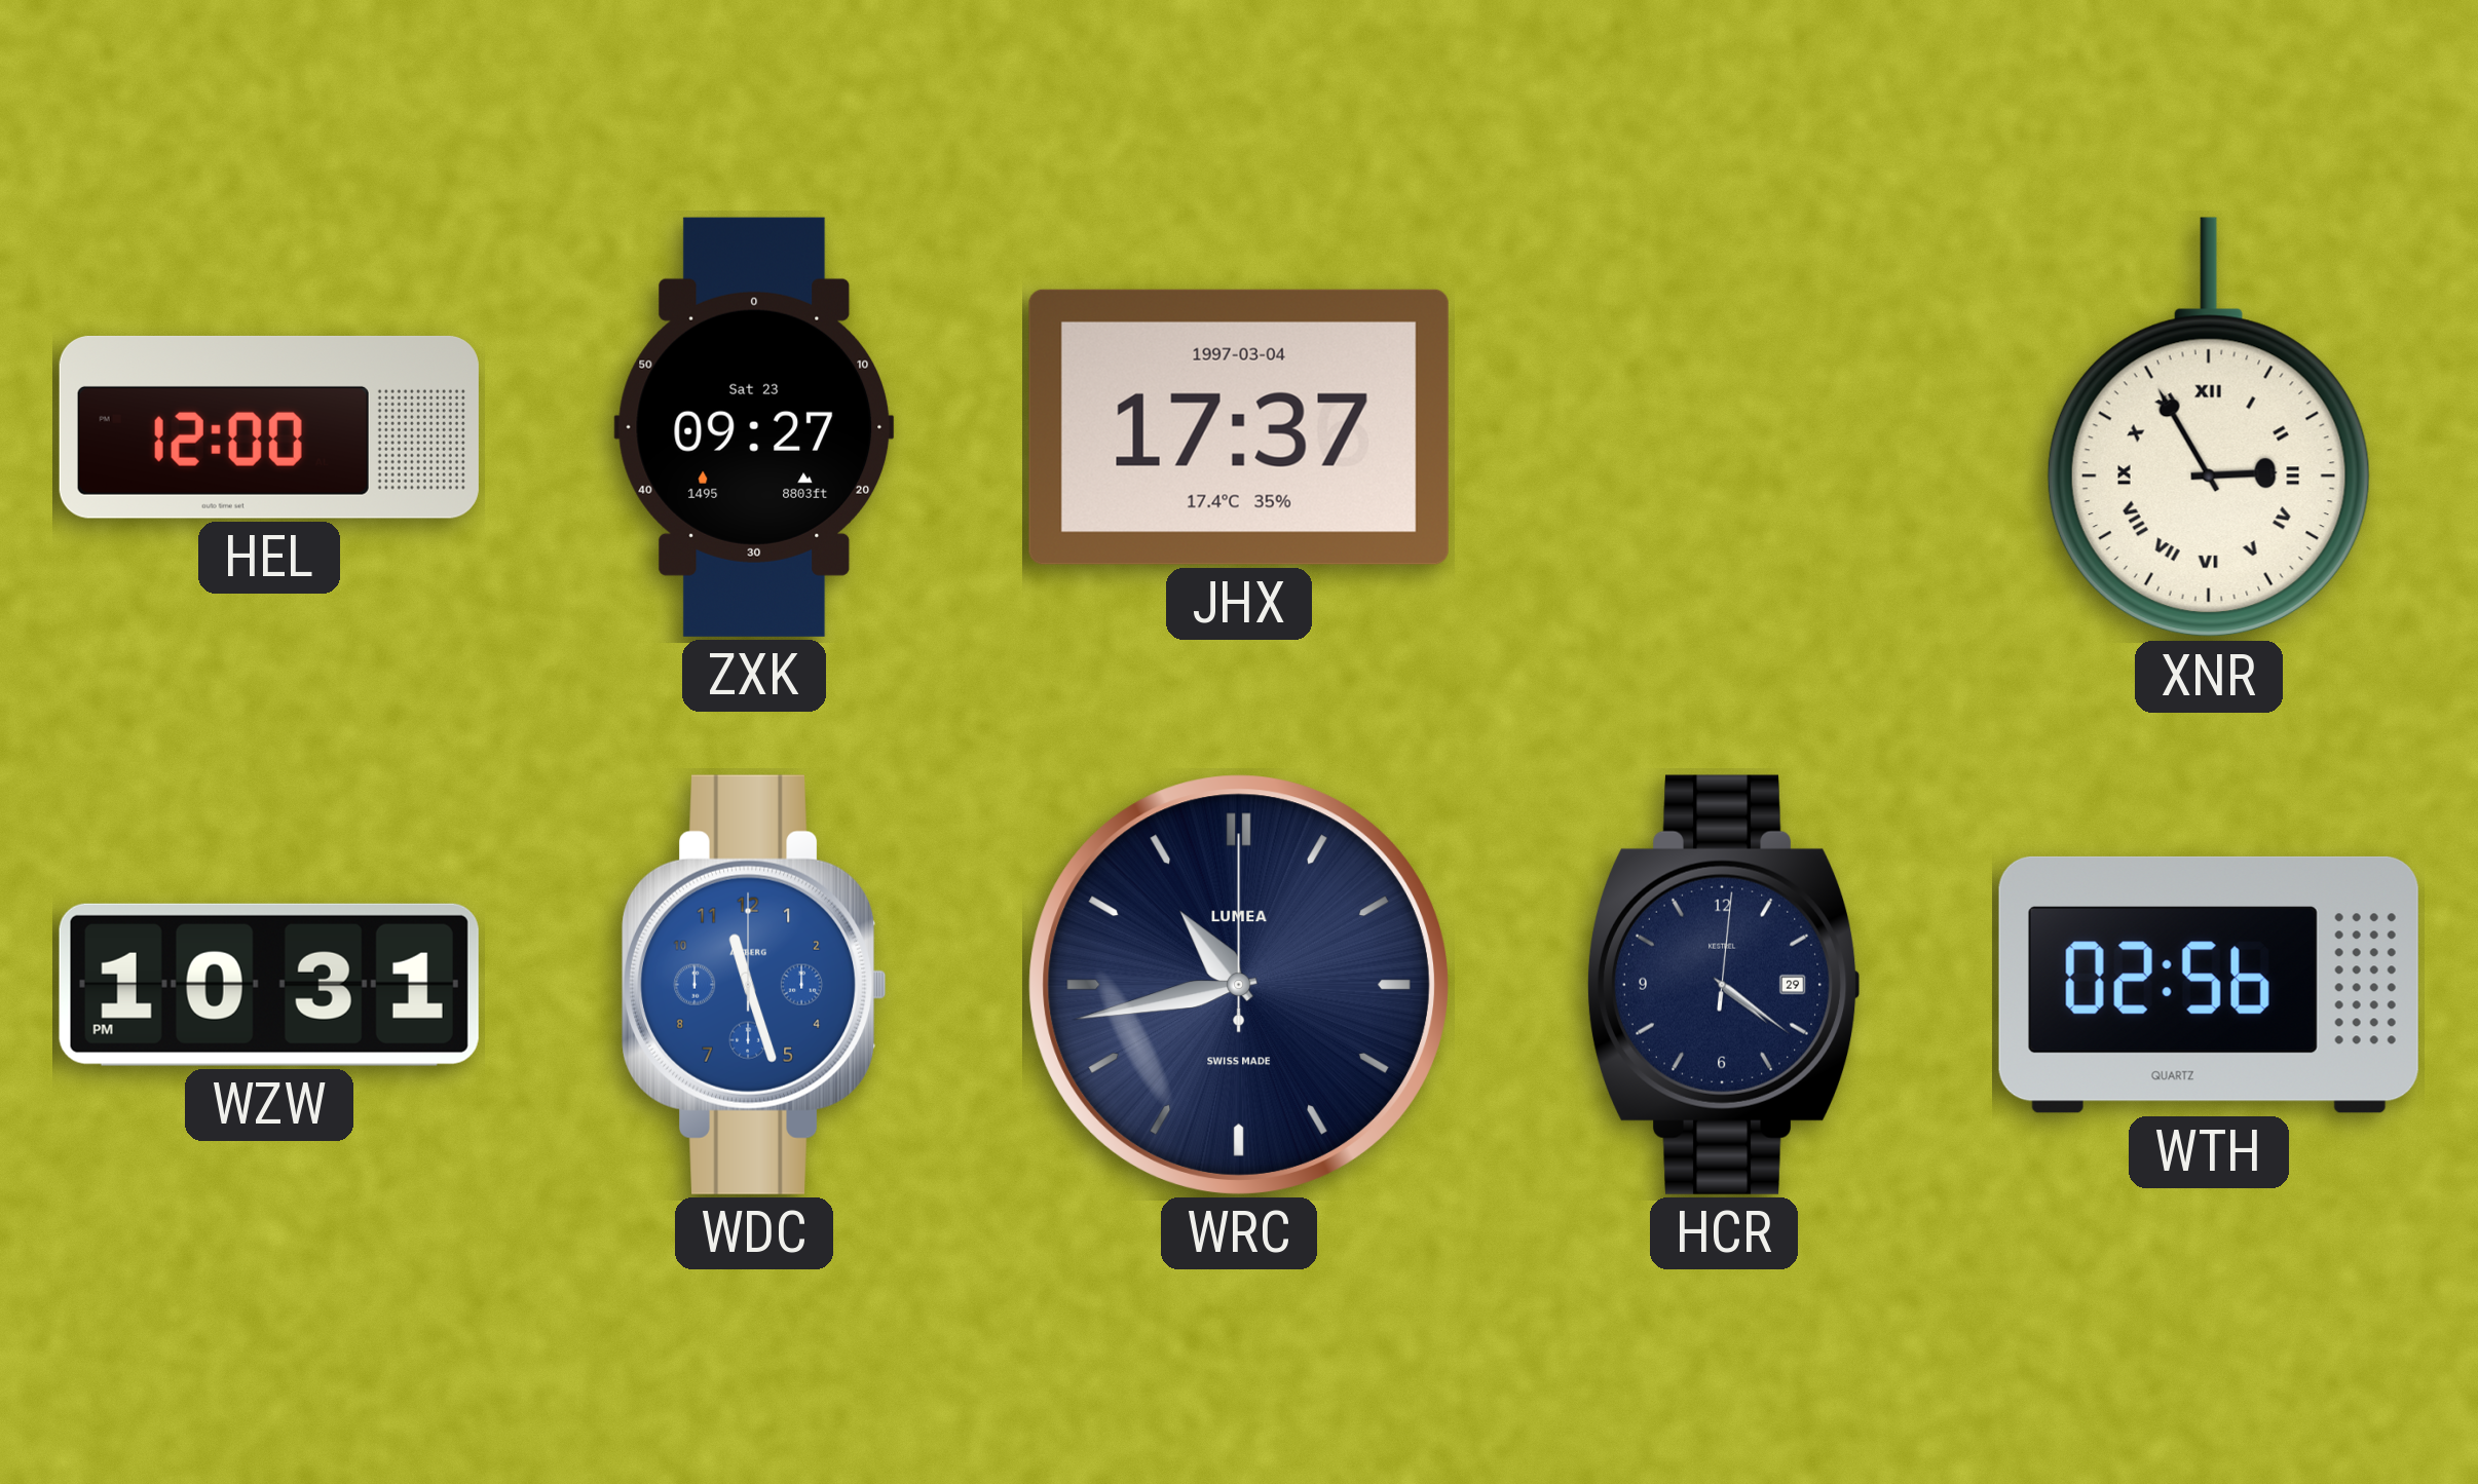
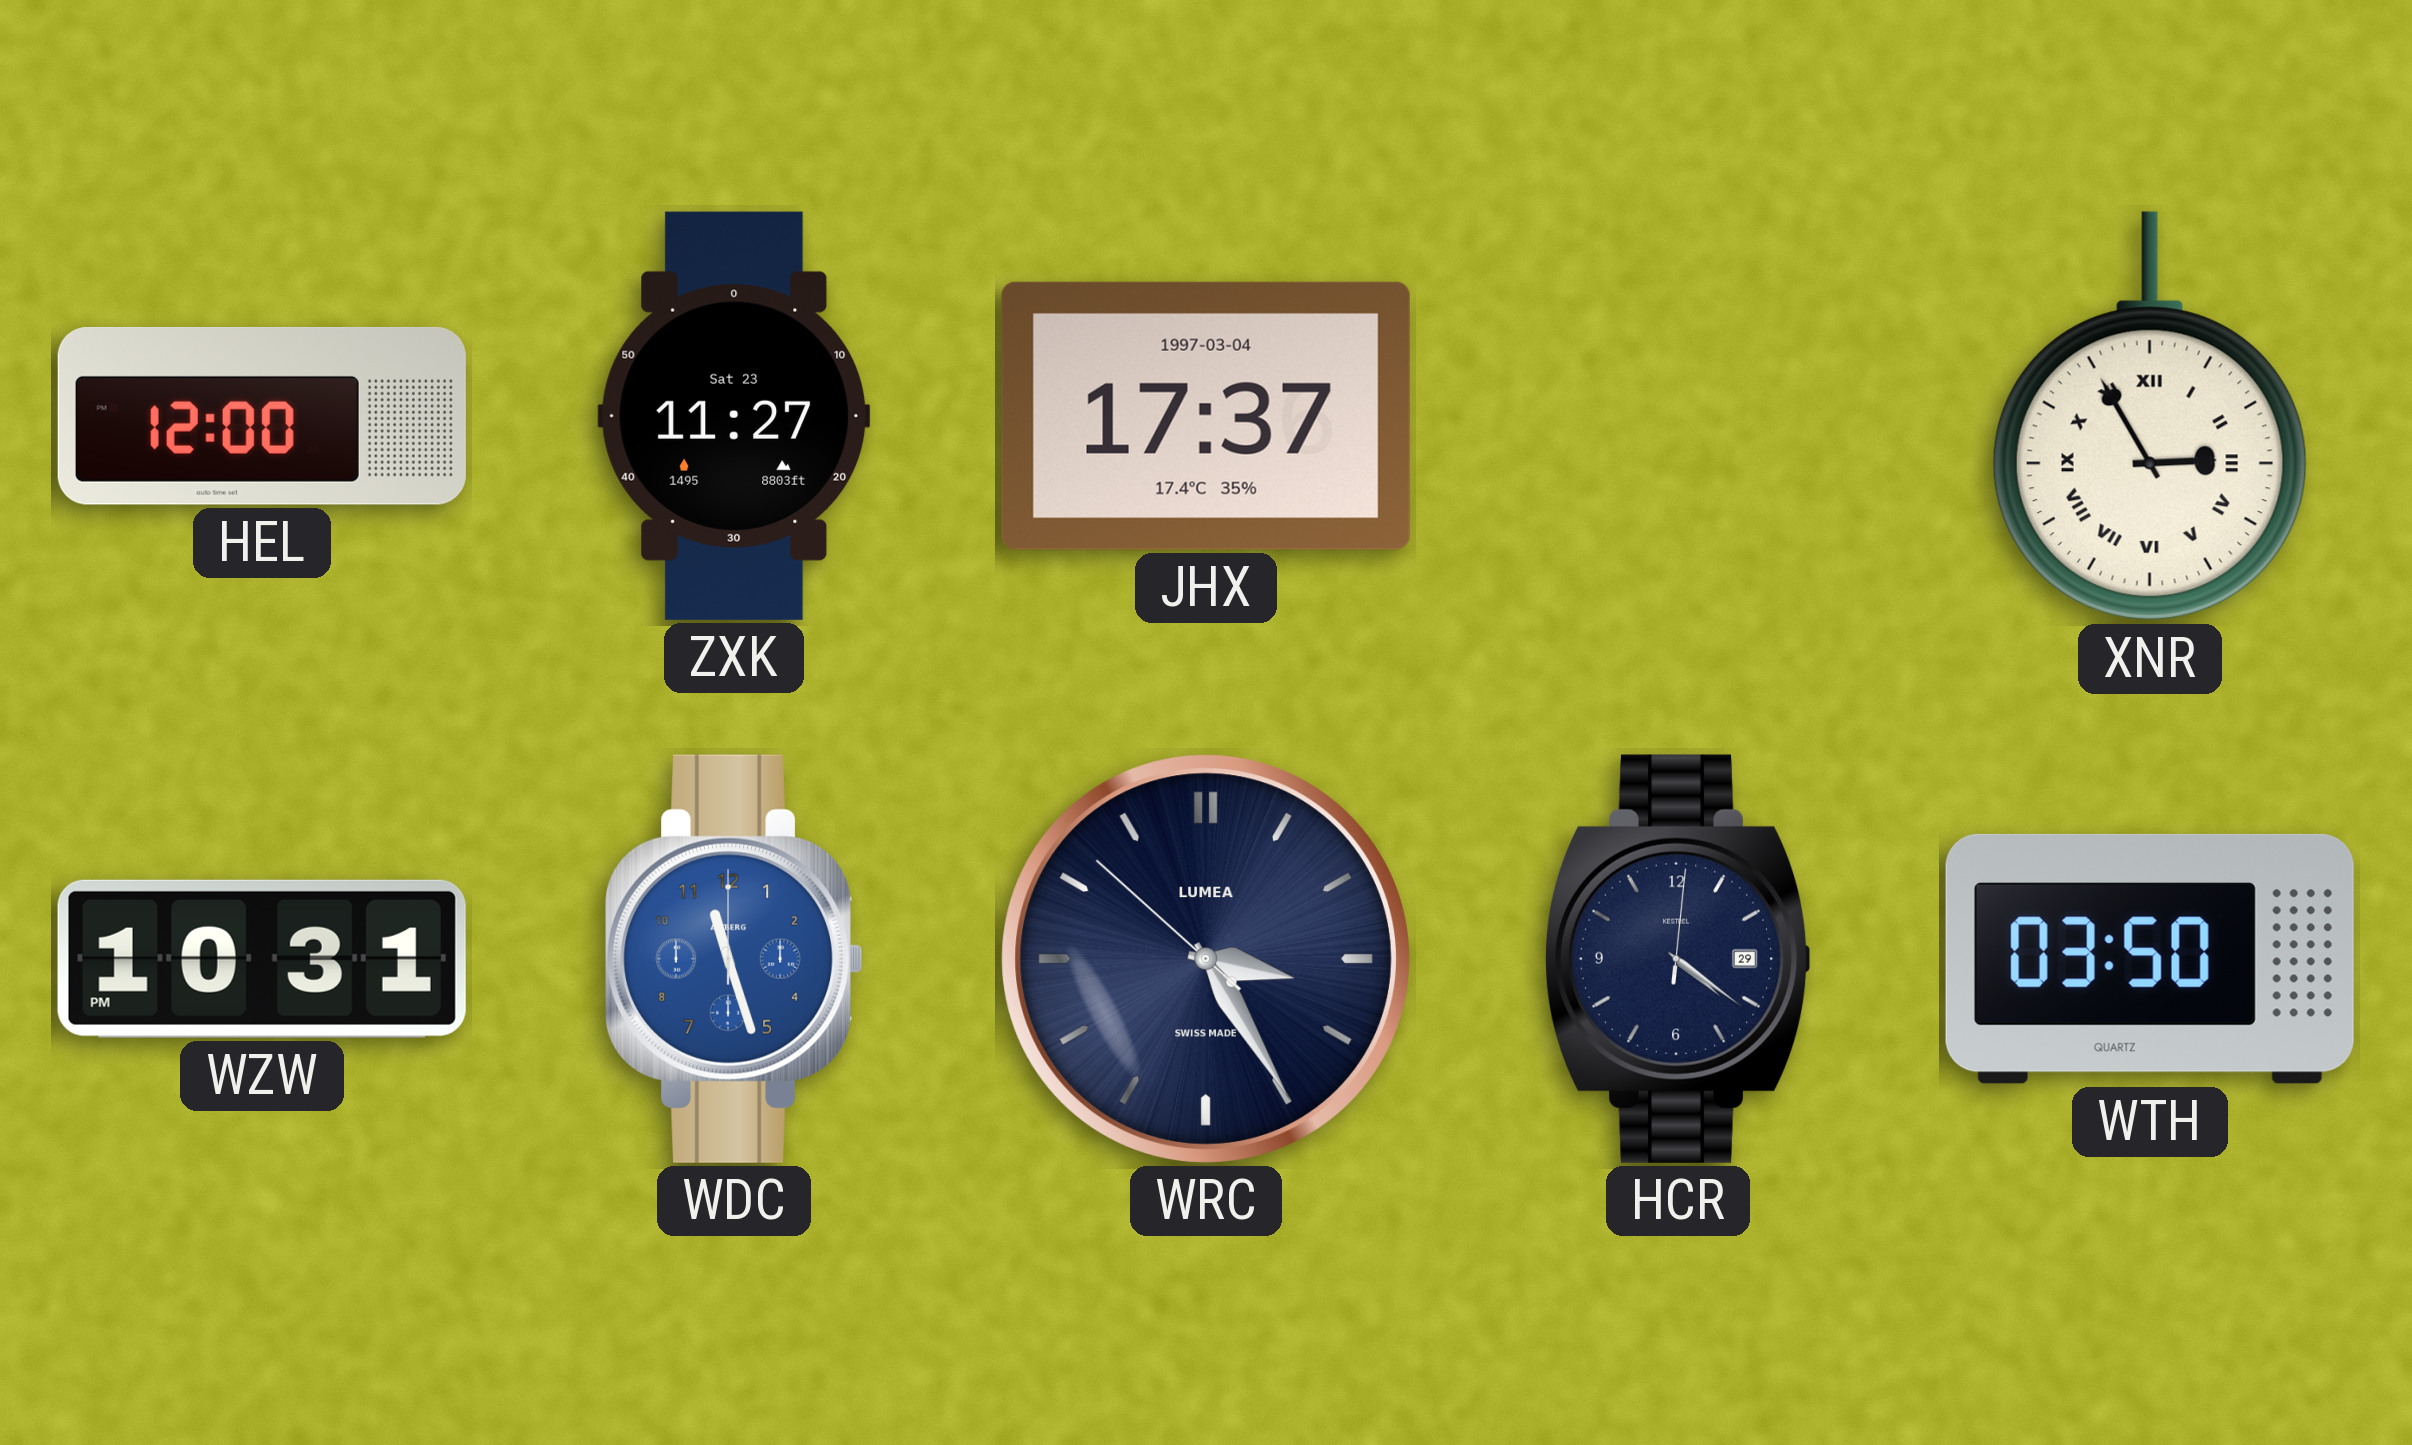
ZXK: 09:27 -> 11:27 (734, 416)
WRC: 10:43 -> 3:24 (1206, 959)
WTH: 02:56 -> 03:50 (2150, 959)
